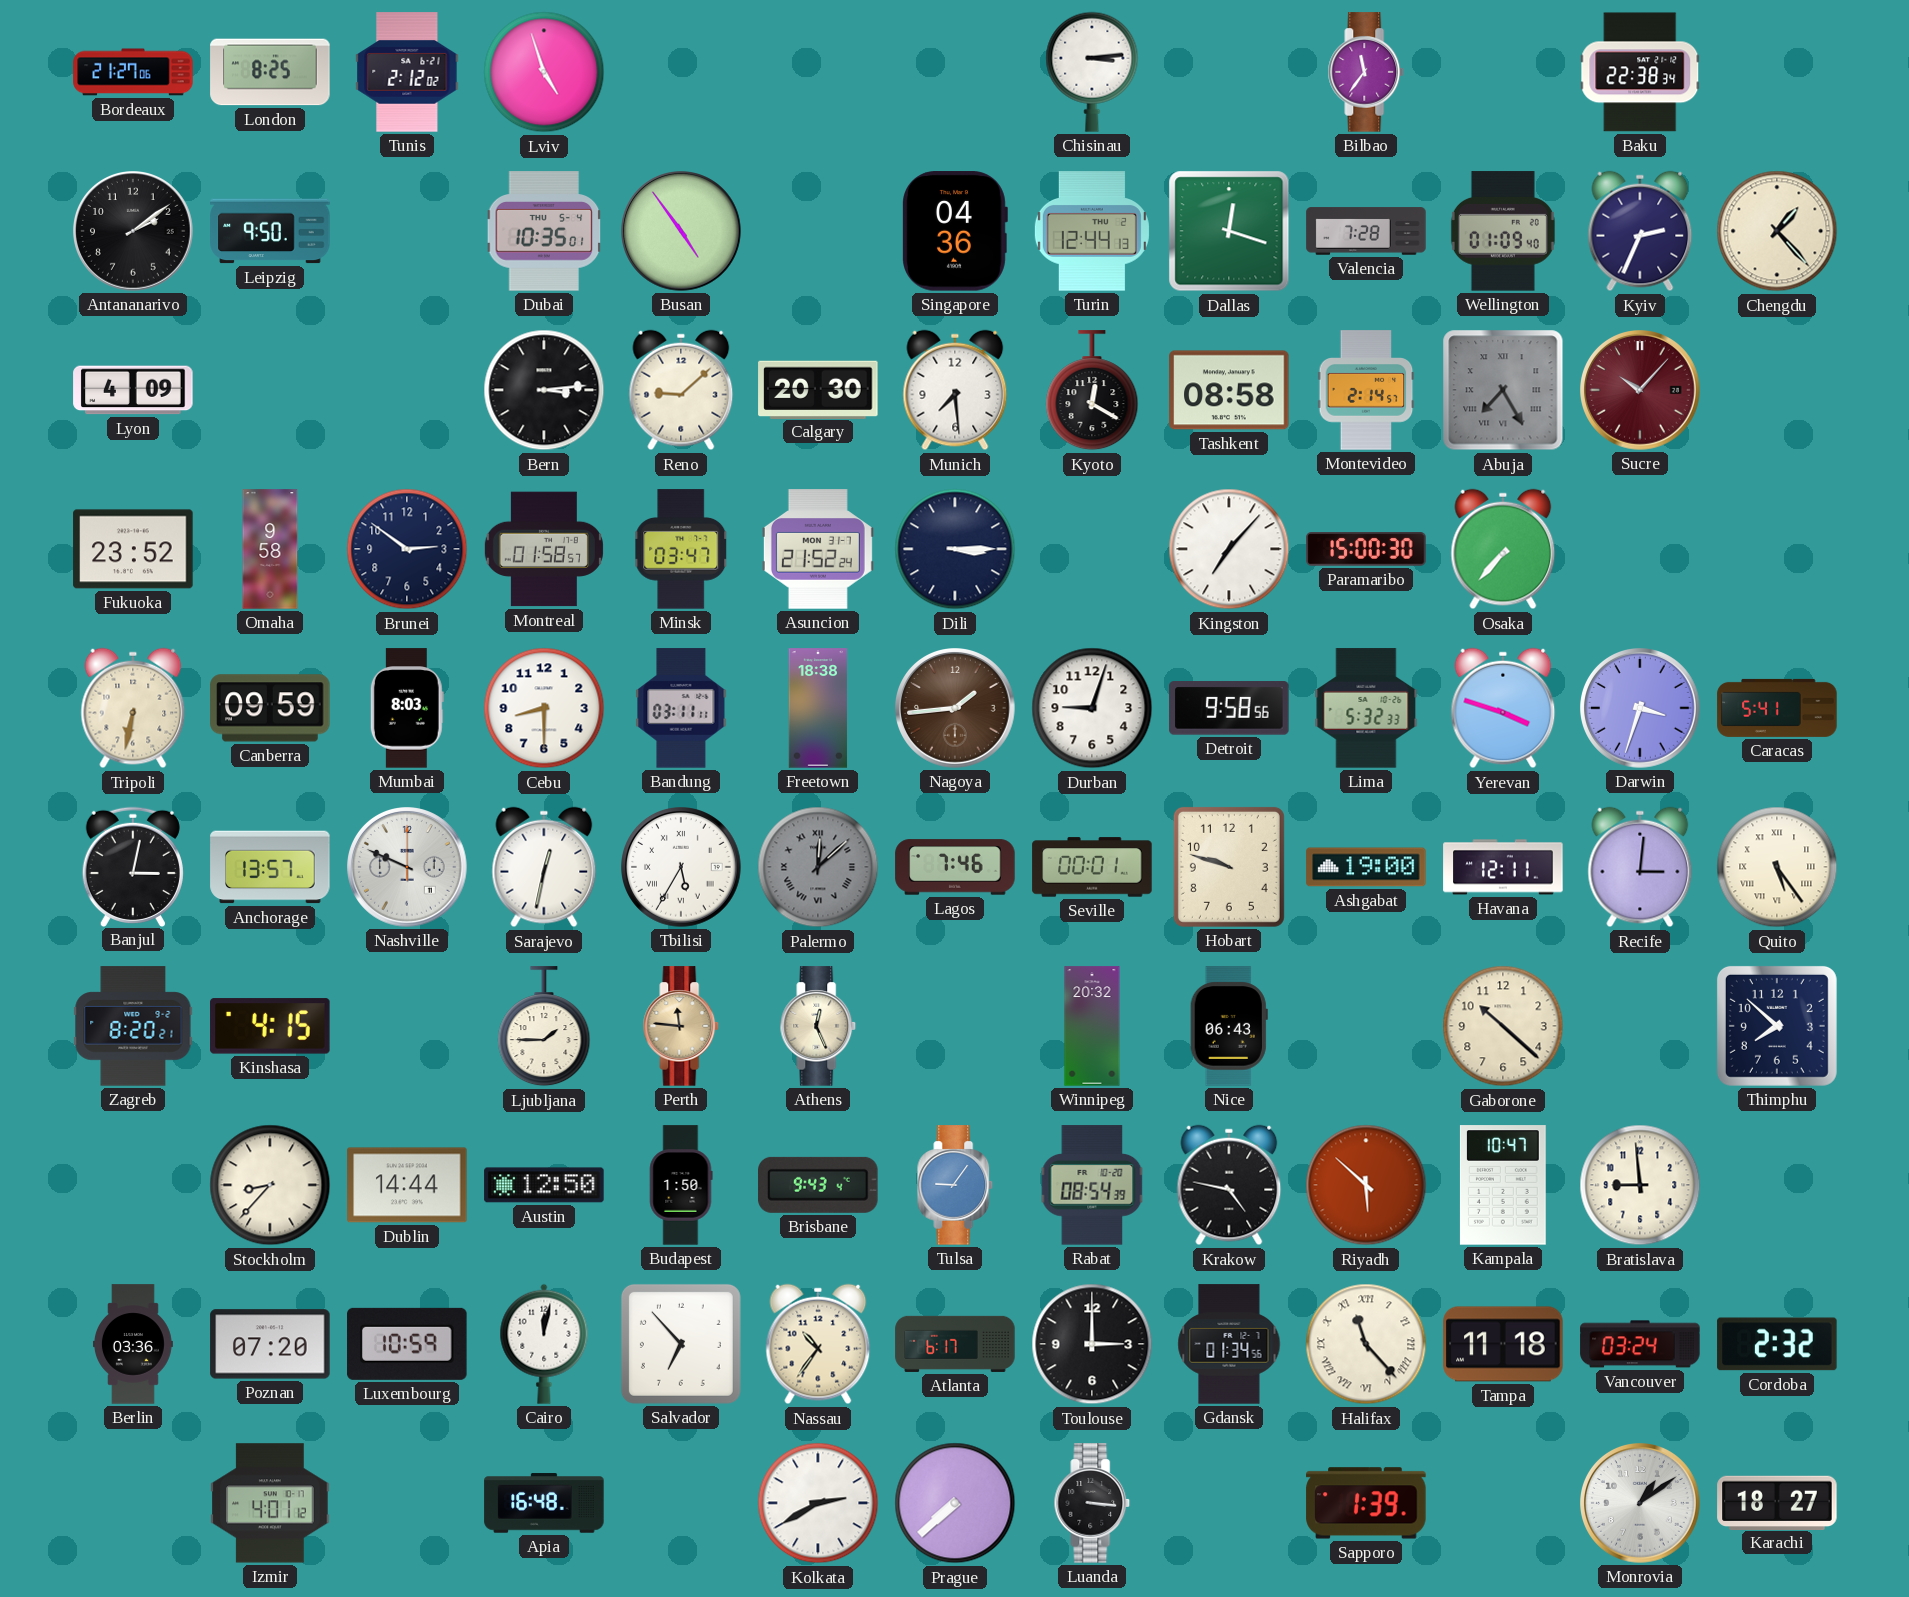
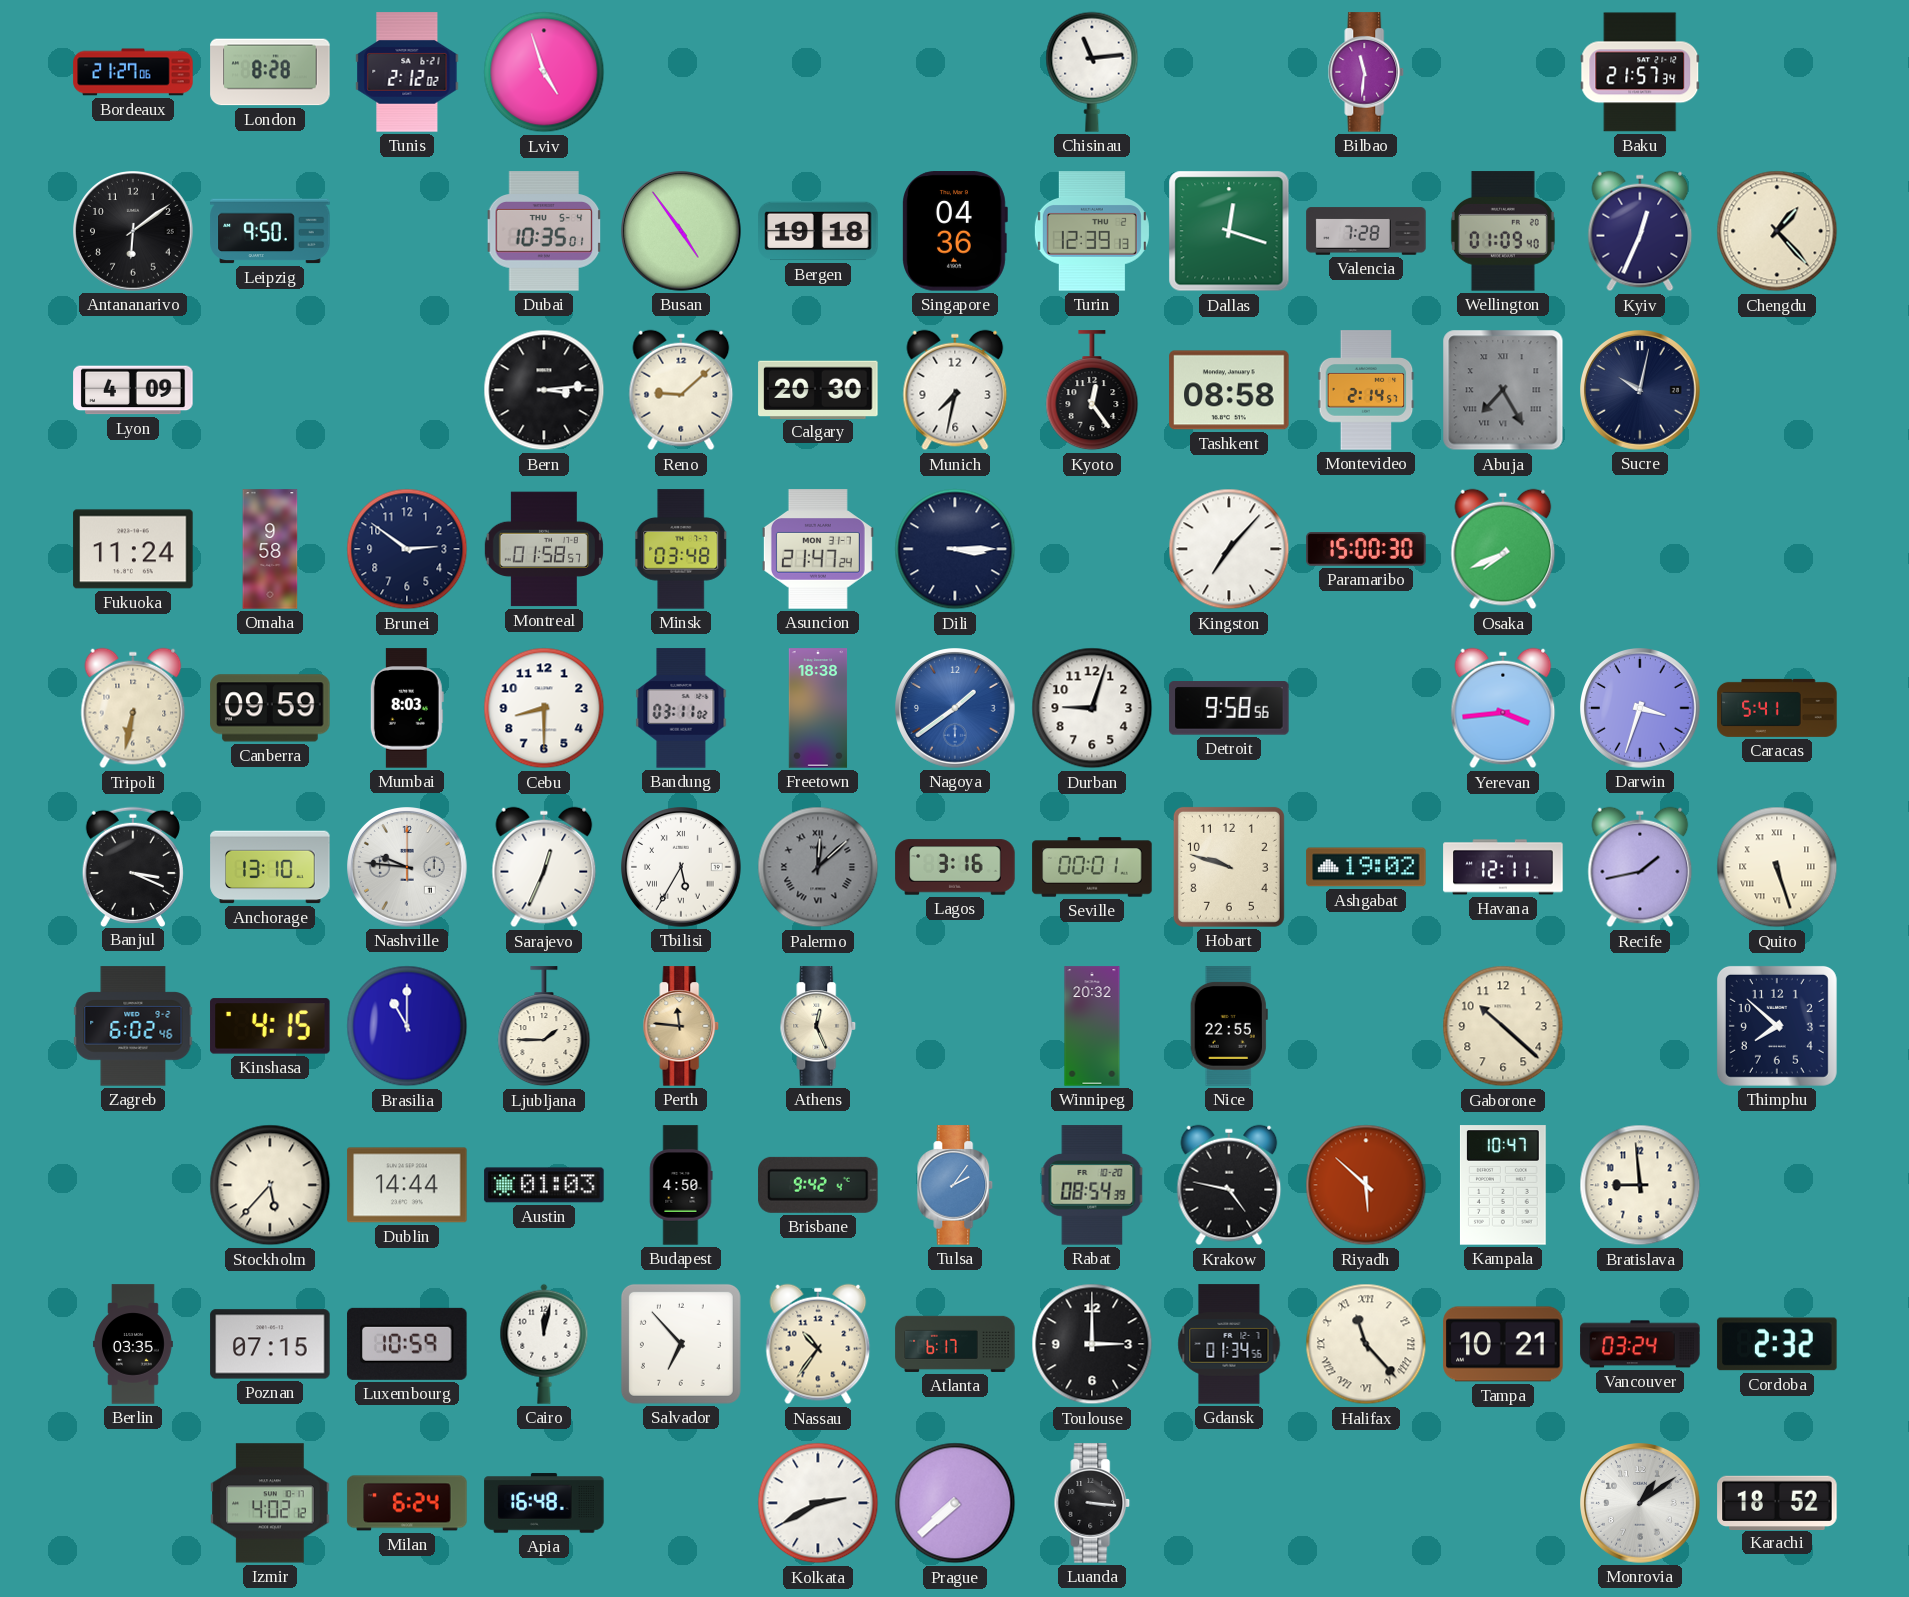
London: 8:25 -> 8:28 (270, 72)
Chisinau: 3:14 -> 11:14 (1092, 72)
Bilbao: 11:36 -> 11:31 (1366, 72)
Baku: 22:38 -> 21:57 (1640, 72)
Antananarivo: 2:09 -> 6:09 (134, 232)
Bergen: none -> 19:18 (818, 231)
Turin: 12:44 -> 12:39 (1092, 231)
Kyiv: 2:34 -> 12:34 (1640, 231)
Munich: 7:29 -> 7:32 (955, 390)
Kyoto: 12:20 -> 12:24 (1092, 391)
Sucre: 10:07 -> 10:02 (1641, 391)
Sucre dial: burgundy -> navy (1641, 391)
Fukuoka: 23:52 -> 11:24 (133, 549)
Minsk: 03:47 -> 03:48 (681, 549)
Asuncion: 21:52 -> 21:47 (818, 549)
Osaka: 7:37 -> 7:41 (1503, 549)
Bandung: 03:11:11 -> 03:11:02 (681, 708)
Nagoya: 1:44 -> 1:39 (956, 709)
Nagoya dial: brown -> blue (956, 709)
Lima: 5:32 -> none (1366, 708)
Yerevan: 3:48 -> 3:44 (1503, 708)
Banjul: 3:02 -> 3:19 (133, 866)
Anchorage: 13:57 -> 13:10 (270, 867)
Nashville: 9:49 -> 9:46 (408, 868)
Sarajevo: 12:32 -> 12:34 (544, 867)
Lagos: 7:46 -> 3:16 (955, 867)
Ashgabat: 19:00 -> 19:02 (1366, 867)
Recife: 3:01 -> 1:43 (1640, 867)
Quito: 5:24 -> 5:27 (1777, 867)
Zagreb: 8:20 -> 6:02 (133, 1026)
Brasilia: none -> 11:00 (407, 1026)
Nice: 06:43 -> 22:55 (1229, 1026)
Stockholm: 8:37 -> 5:37 (270, 1185)
Austin: 12:50 -> 01:03 (544, 1185)
Budapest: 1:50 -> 4:50 (681, 1185)
Brisbane: 9:43 -> 9:42 (818, 1185)
Tulsa: 9:06 -> 2:06 (955, 1185)
Berlin: 03:36 -> 03:35 (133, 1344)
Poznan: 07:20 -> 07:15 (270, 1344)
Tampa: 11:18 -> 10:21 (1503, 1344)
Izmir: 4:01 -> 4:02 (270, 1503)
Milan: none -> 6:24 (407, 1503)
Sapporo: 1:39 -> none (1366, 1503)
Karachi: 18:27 -> 18:52 (1777, 1502)
